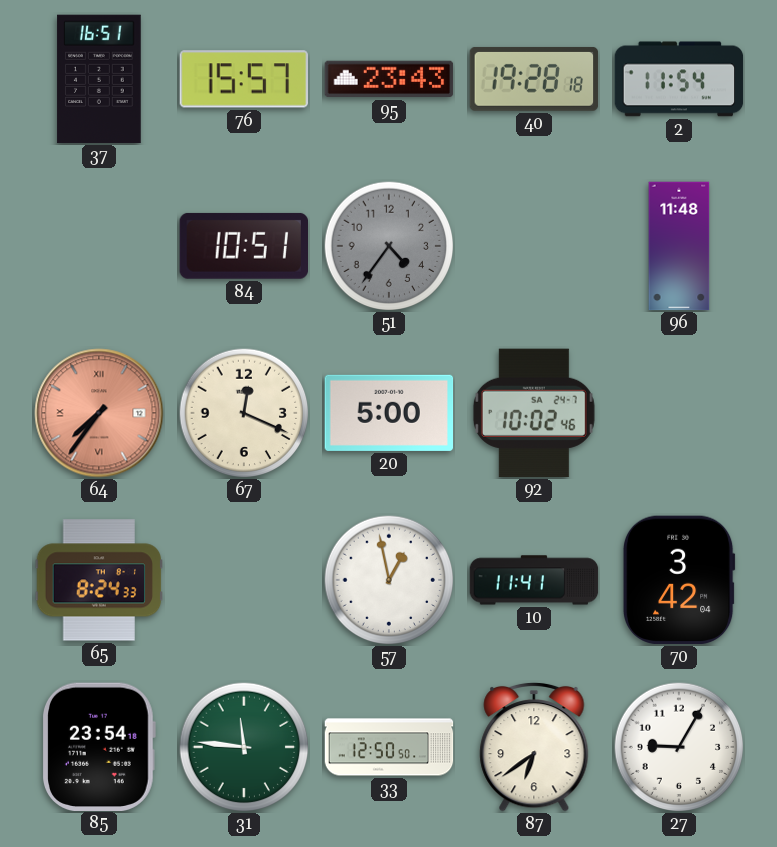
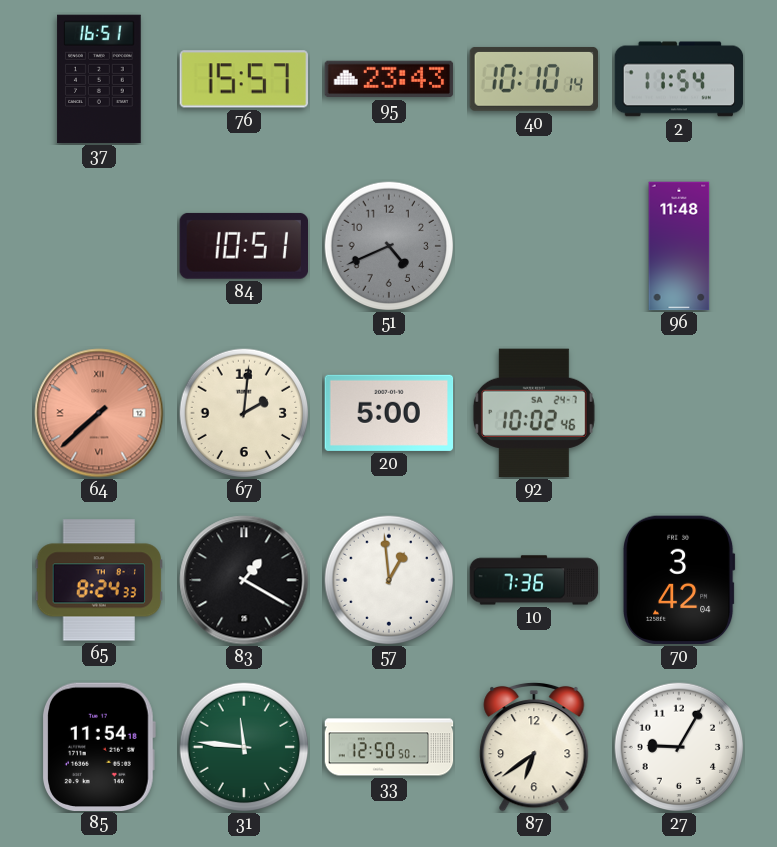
40: 19:28 -> 10:10 (534, 79)
51: 4:36 -> 4:41 (389, 246)
64: 7:36 -> 7:38 (99, 413)
67: 12:19 -> 2:01 (244, 413)
83: none -> 1:20 (244, 580)
57: 12:58 -> 12:59 (389, 580)
10: 11:41 -> 7:36 (534, 580)
85: 23:54 -> 11:54 (99, 746)
